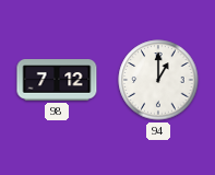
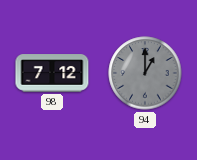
94 dial: white -> grey (145, 73)
